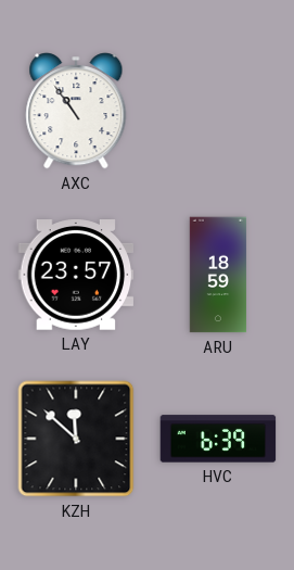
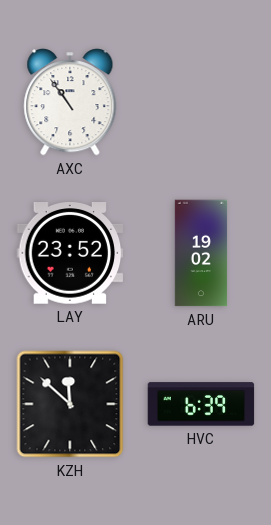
LAY: 23:57 -> 23:52 (70, 254)
ARU: 18:59 -> 19:02 (201, 253)
